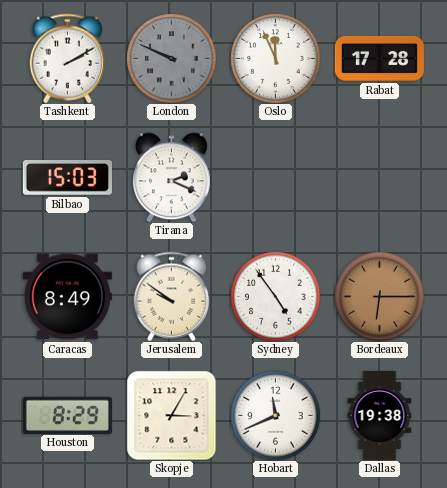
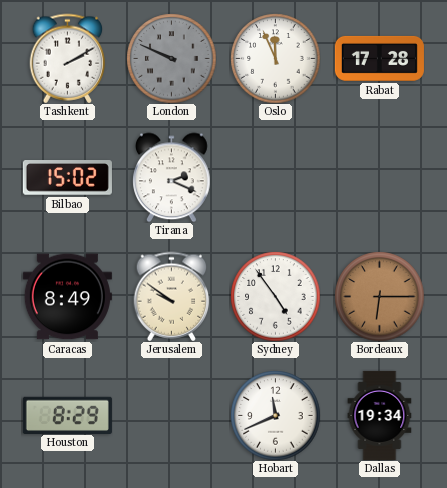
Bilbao: 15:03 -> 15:02 (67, 178)
Skopje: 3:05 -> none (171, 415)
Dallas: 19:38 -> 19:34 (380, 415)
